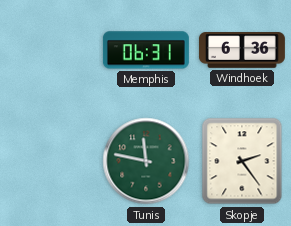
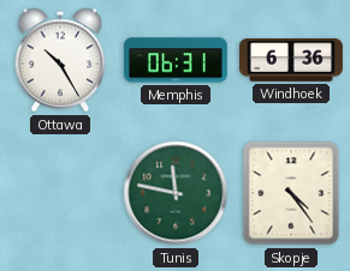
Ottawa: none -> 10:25 (60, 60)
Skopje: 2:24 -> 4:24 (291, 193)
